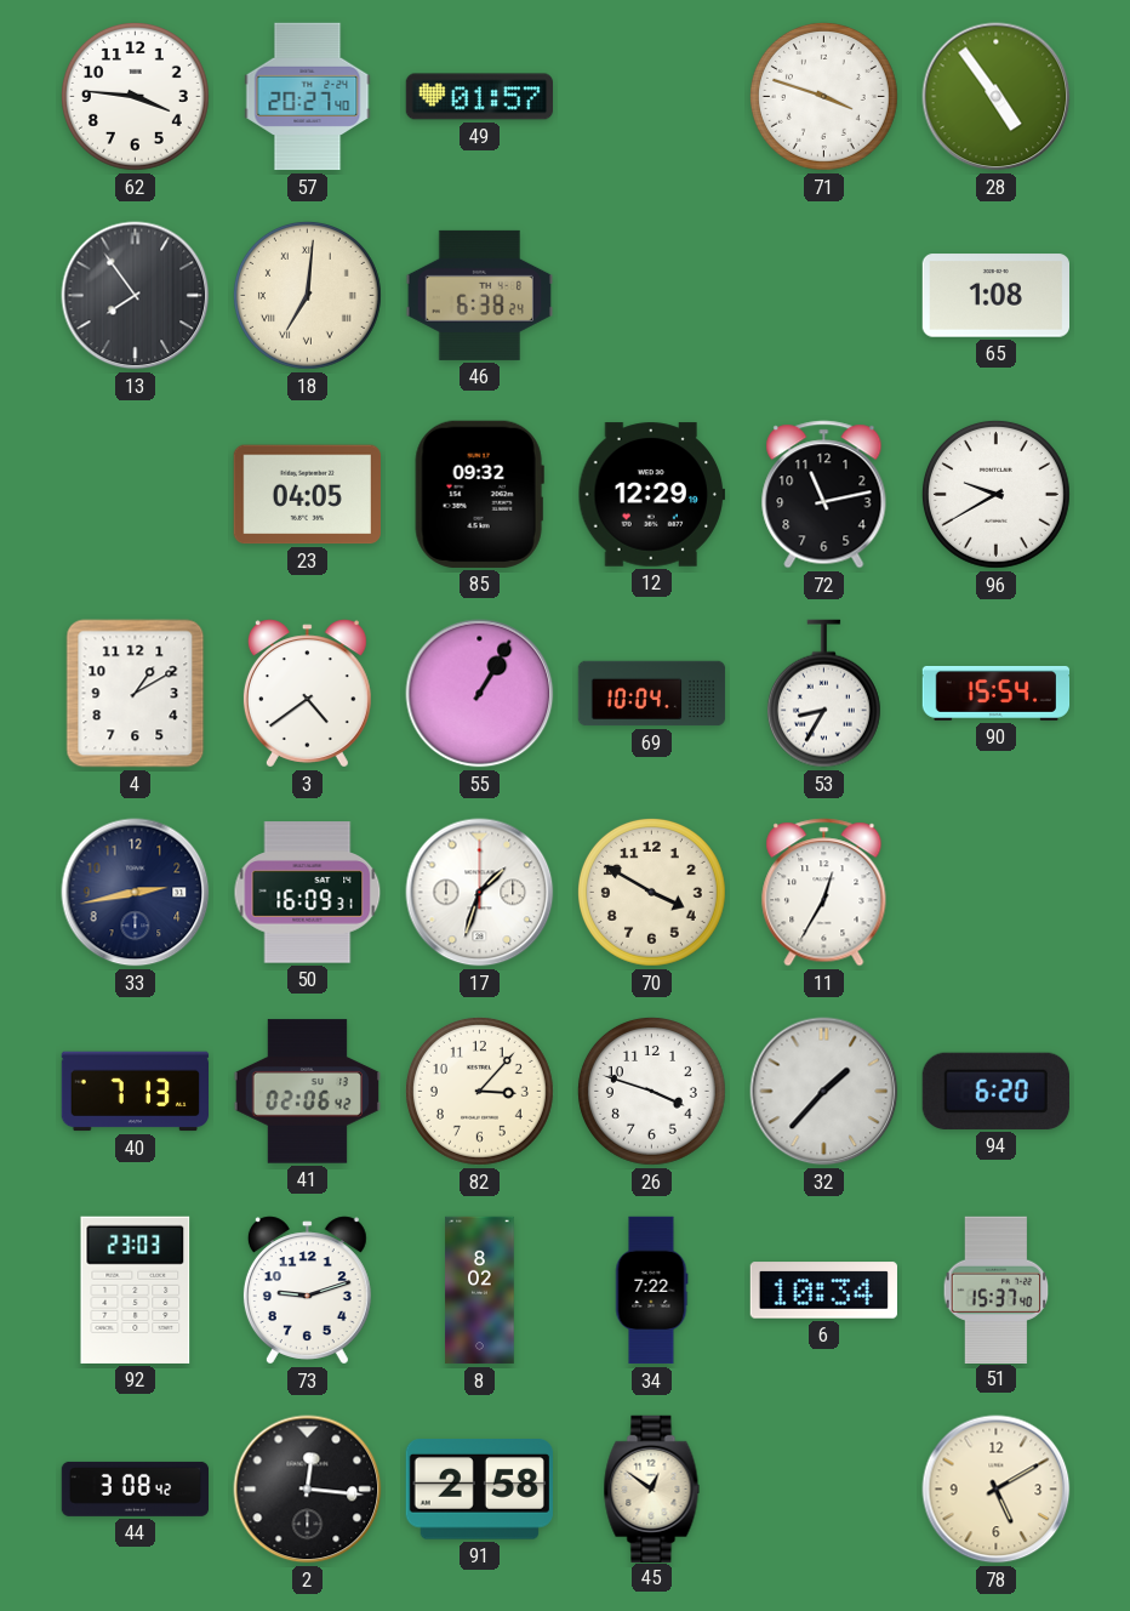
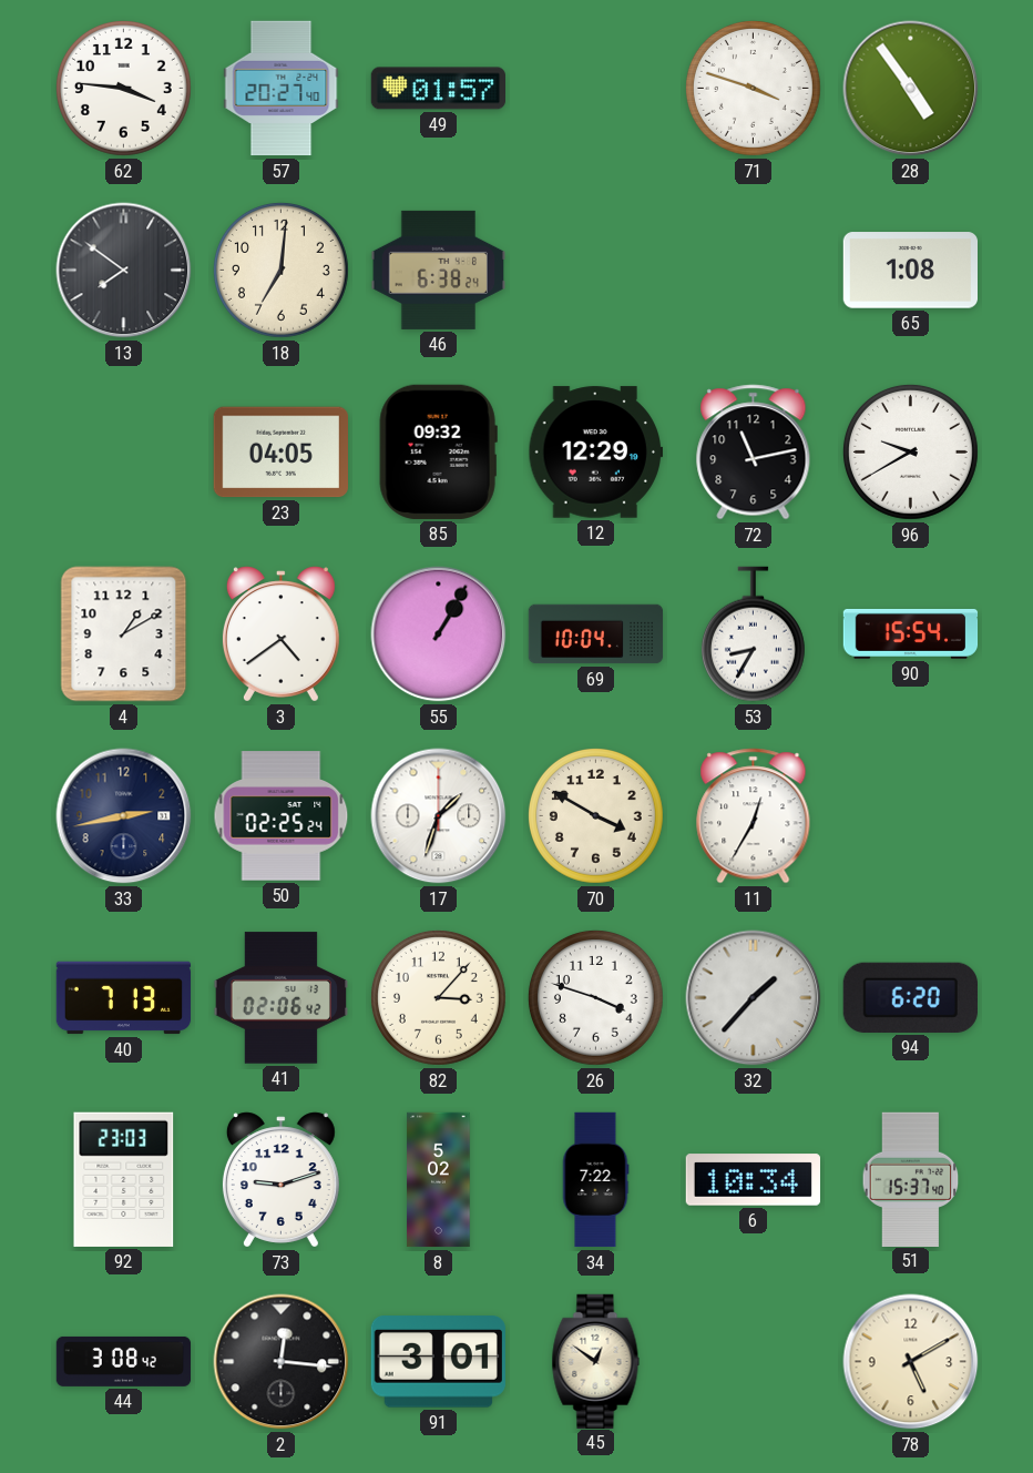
13: 7:54 -> 7:51 (124, 271)
18 numerals: Roman -> Arabic (280, 270)
50: 16:09 -> 02:25 (282, 816)
8: 8:02 -> 5:02 (439, 1180)
91: 2:58 -> 3:01 (438, 1362)
